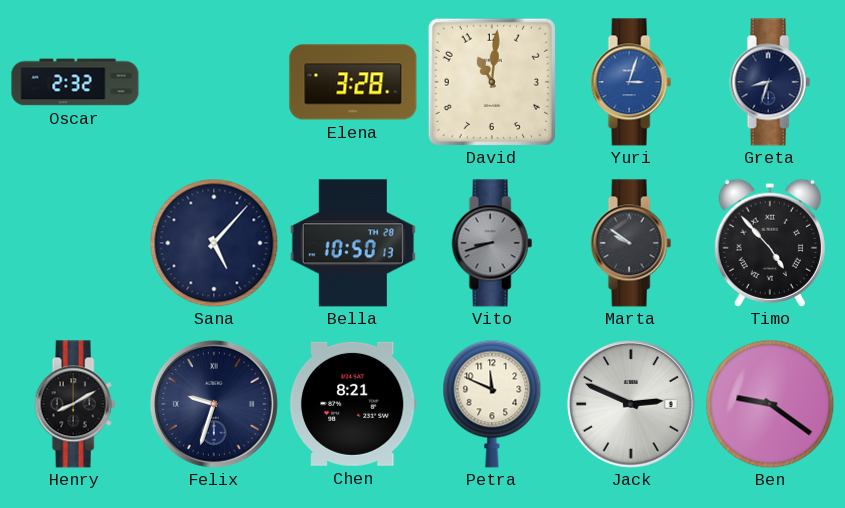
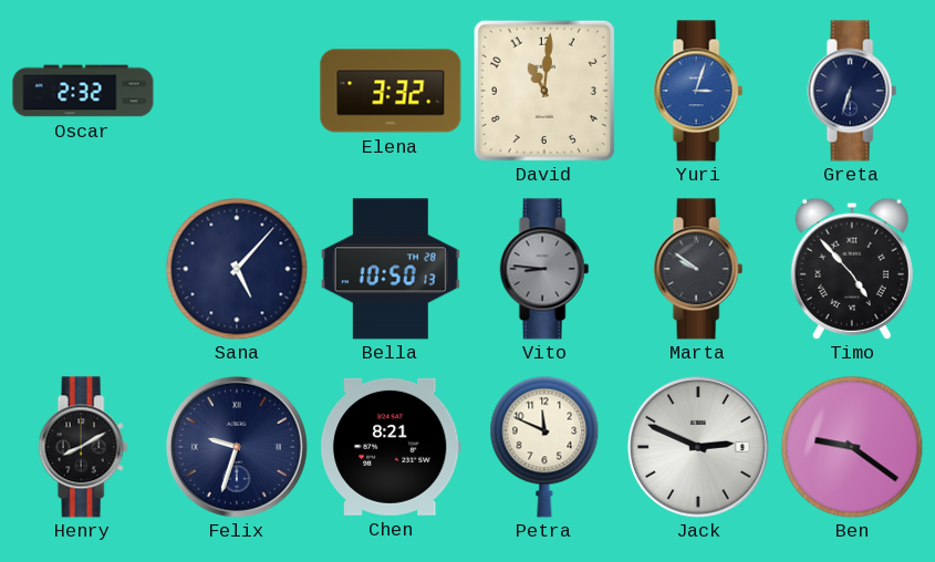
Elena: 3:28 -> 3:32 (391, 91)
Greta: 8:33 -> 6:33 (852, 91)
Vito: 8:42 -> 8:46 (544, 269)
